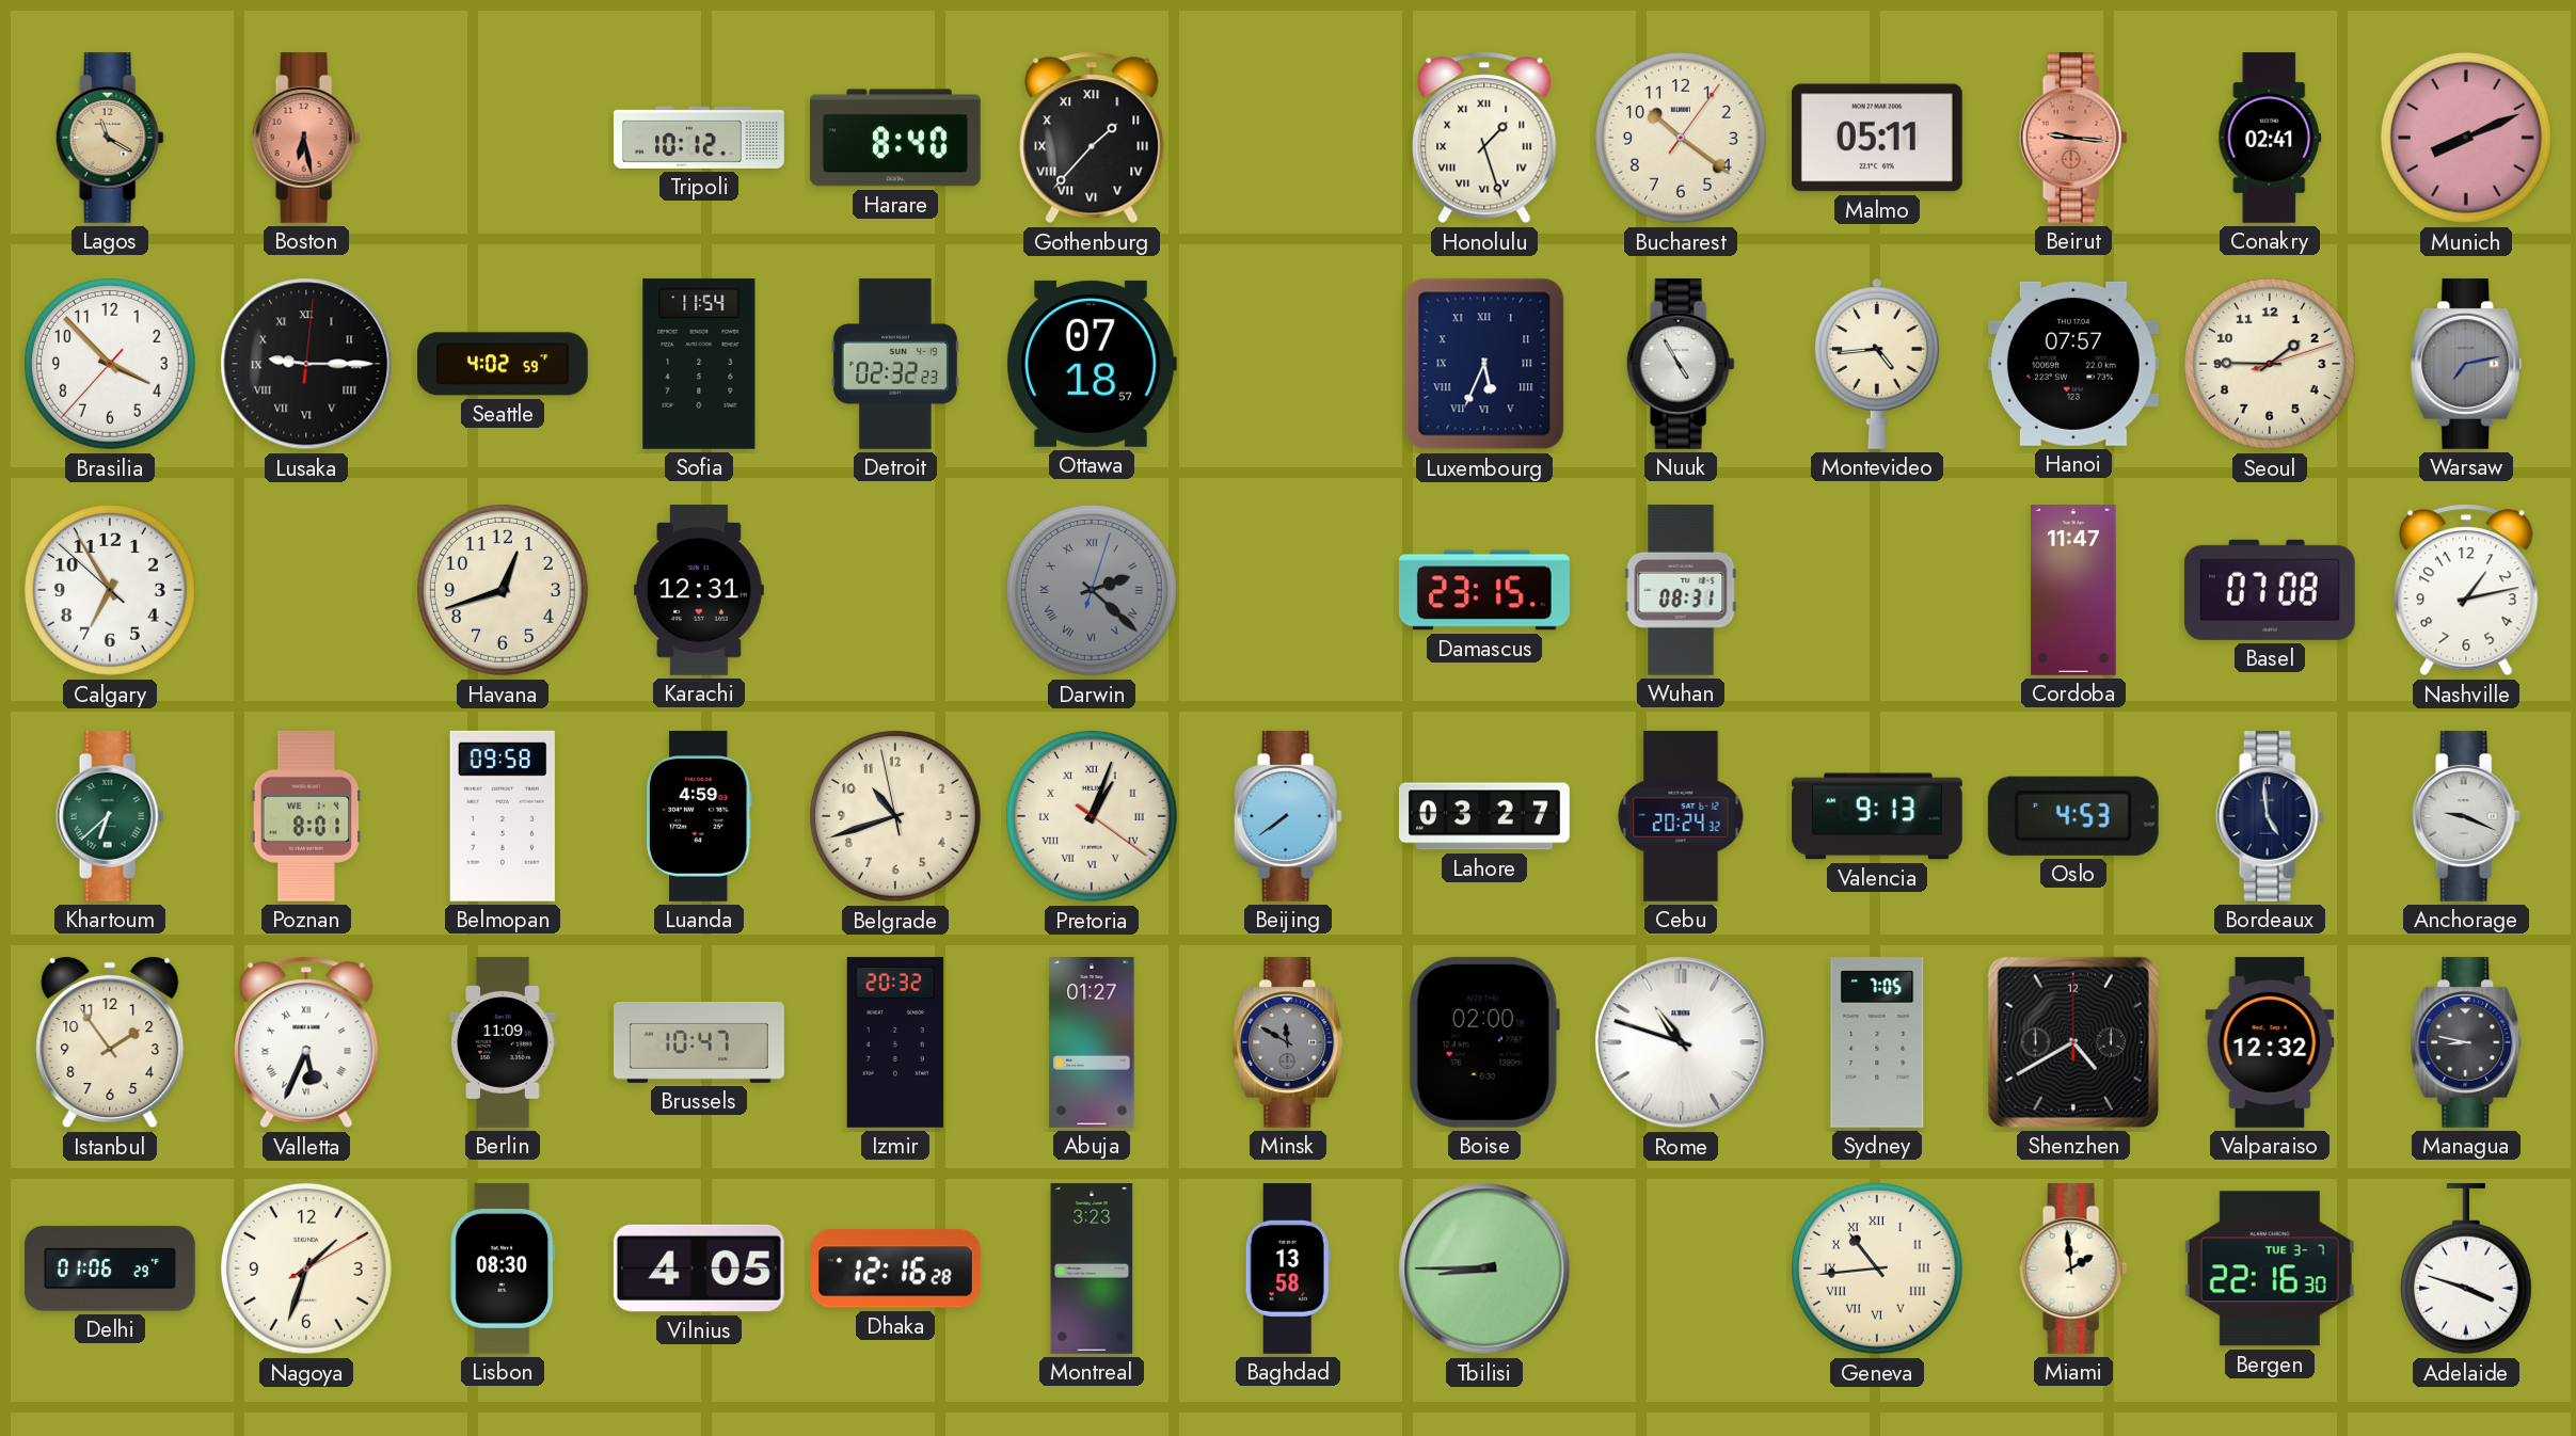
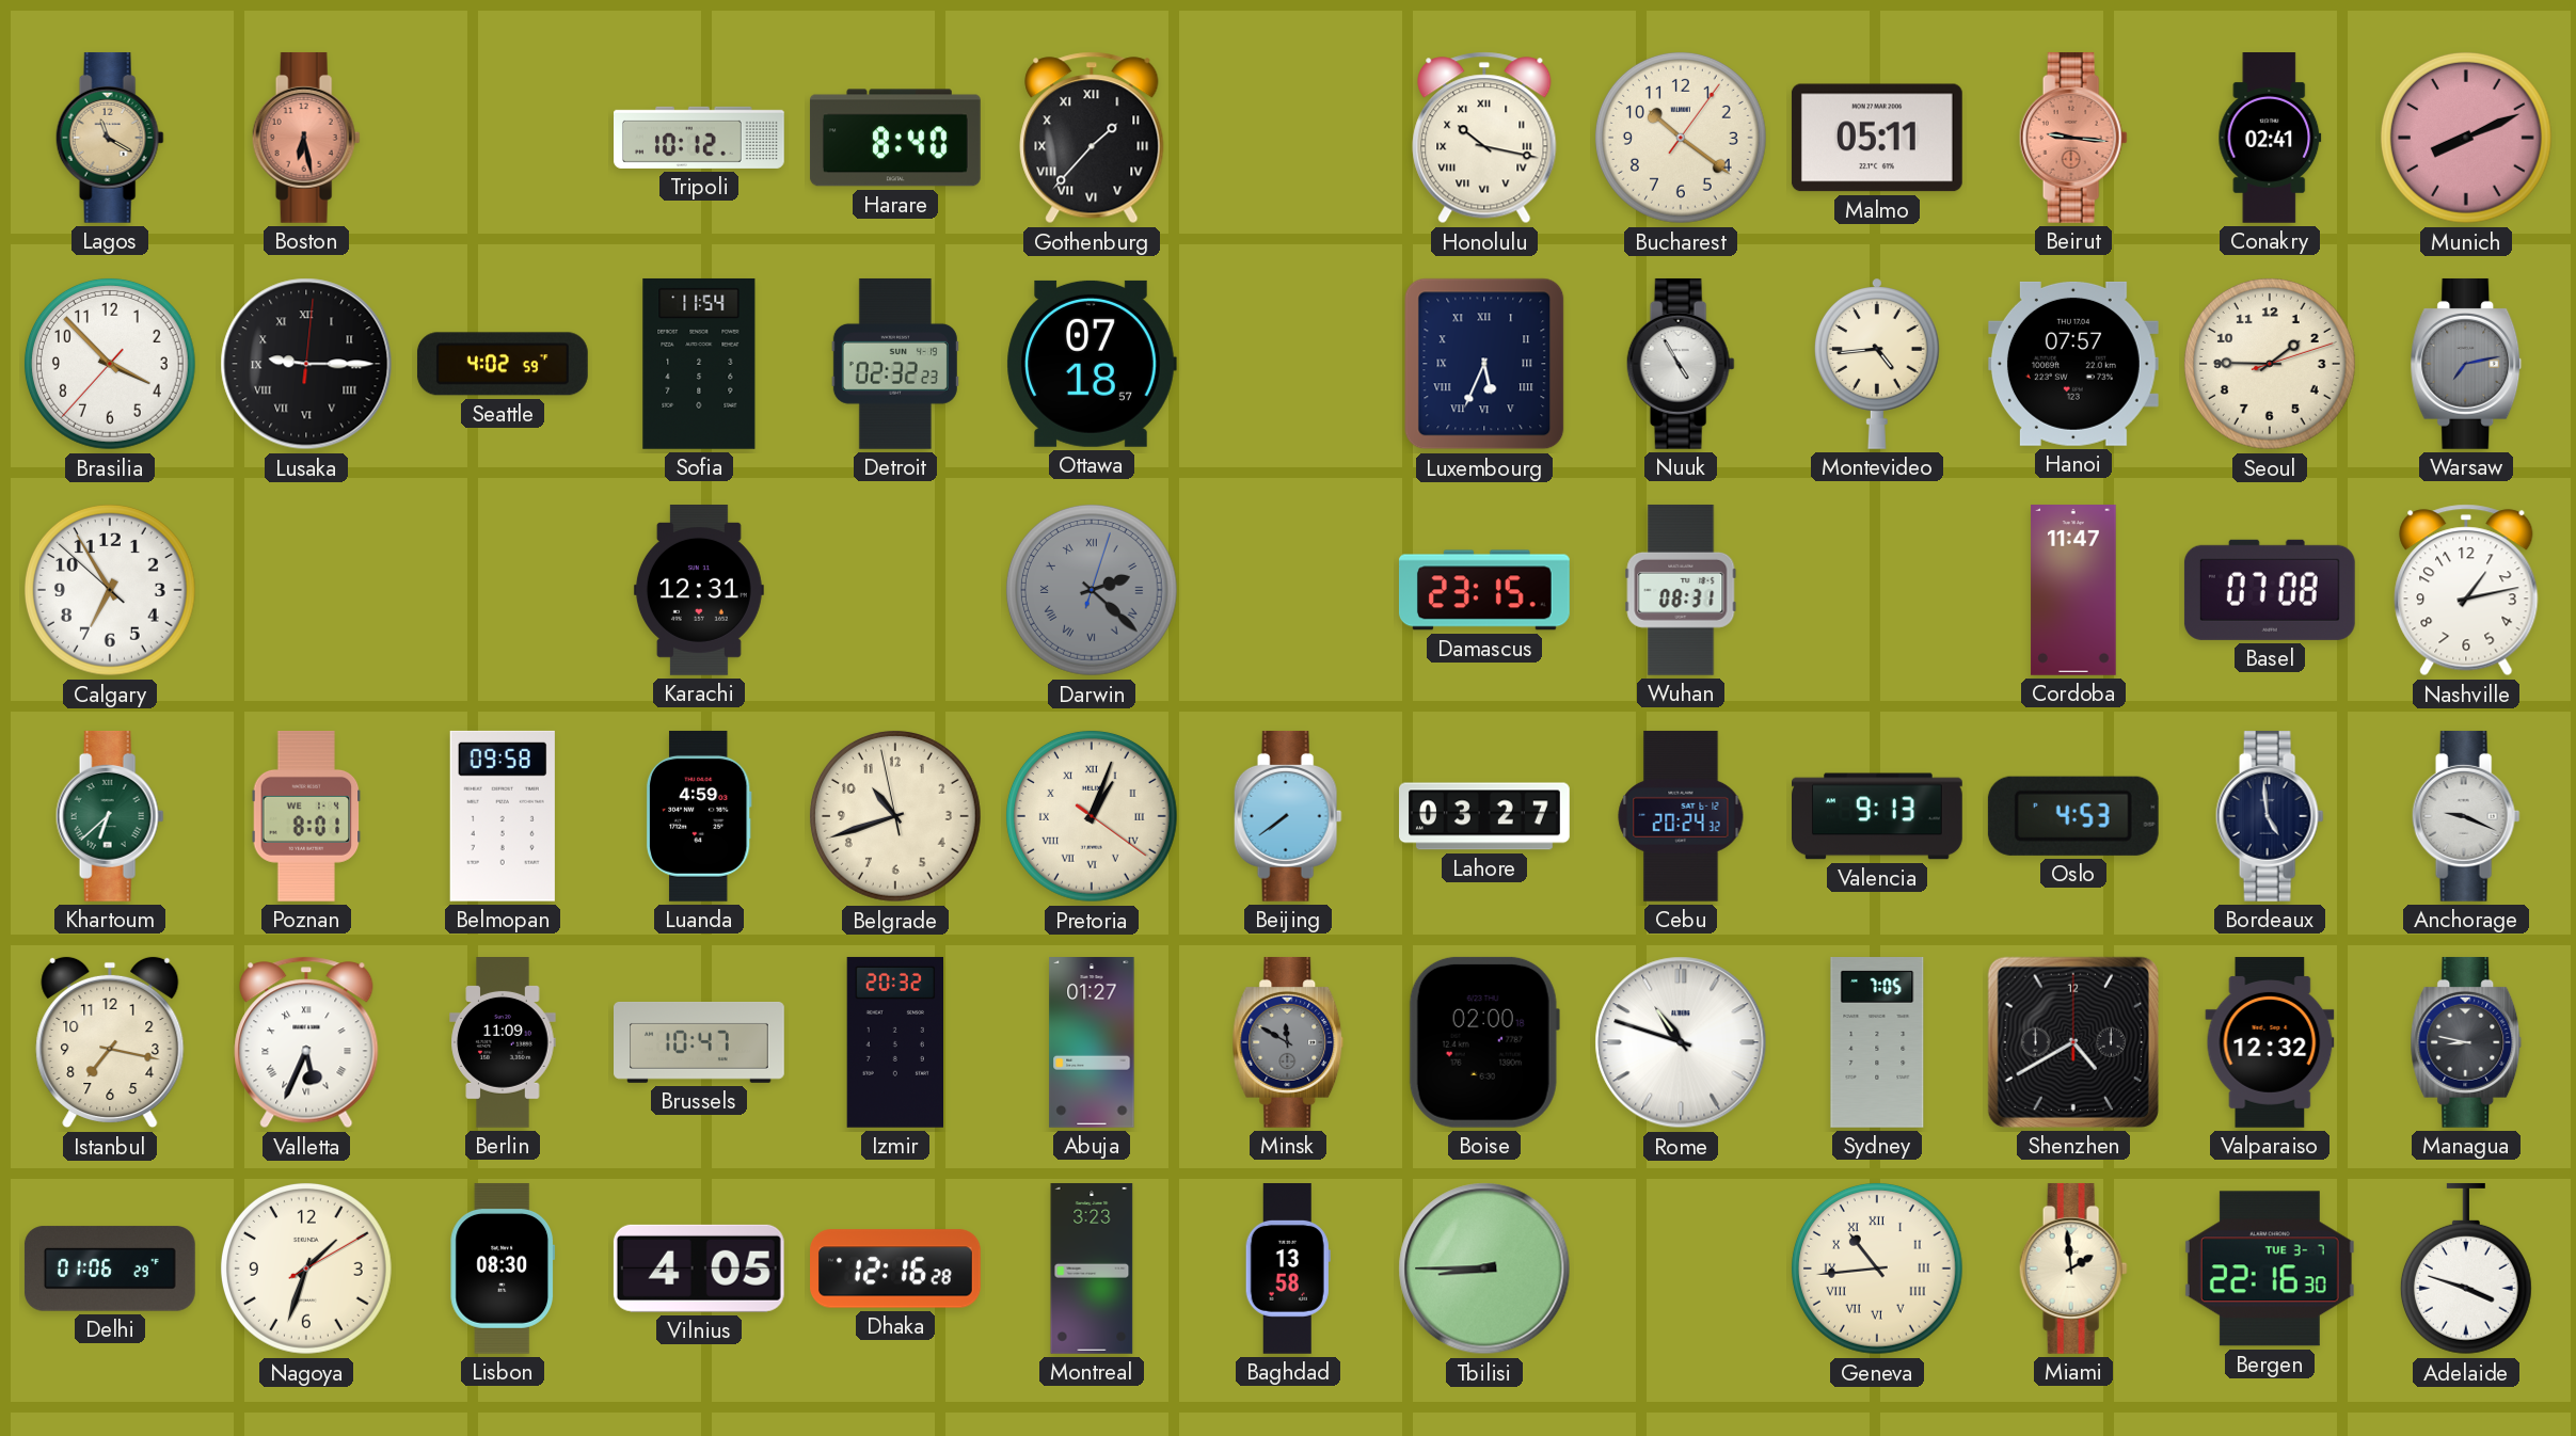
Honolulu: 1:27 -> 10:17 (1484, 138)
Havana: 12:42 -> none (503, 590)
Istanbul: 1:54 -> 7:17 (110, 1042)
